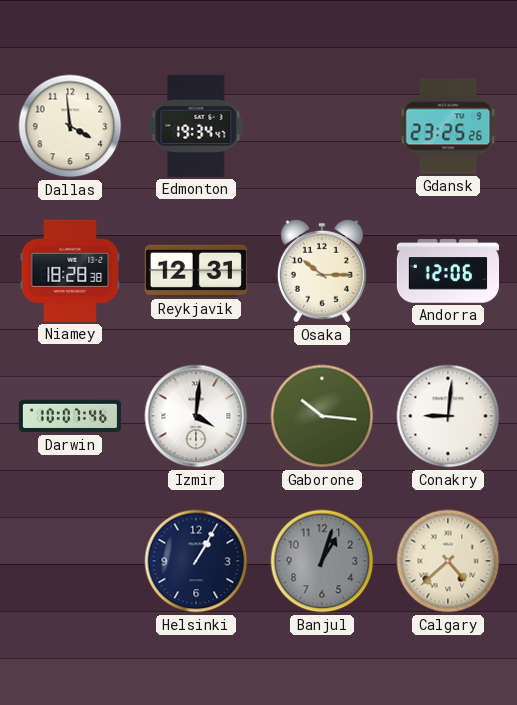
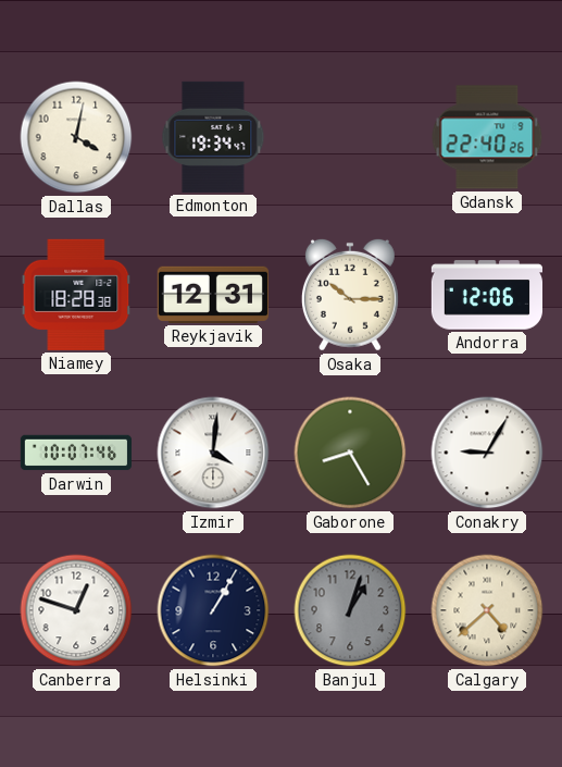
Dallas: 3:59 -> 4:02 (76, 137)
Gdansk: 23:25 -> 22:40 (487, 137)
Gaborone: 10:16 -> 8:25 (350, 453)
Conakry: 9:01 -> 9:05 (487, 453)
Canberra: none -> 12:48 (76, 610)
